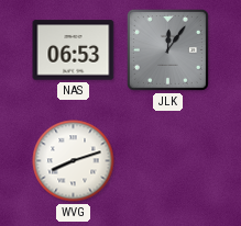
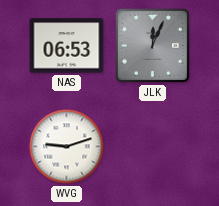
JLK: 12:06 -> 12:04 (152, 45)
WVG: 8:12 -> 9:12 (67, 147)
